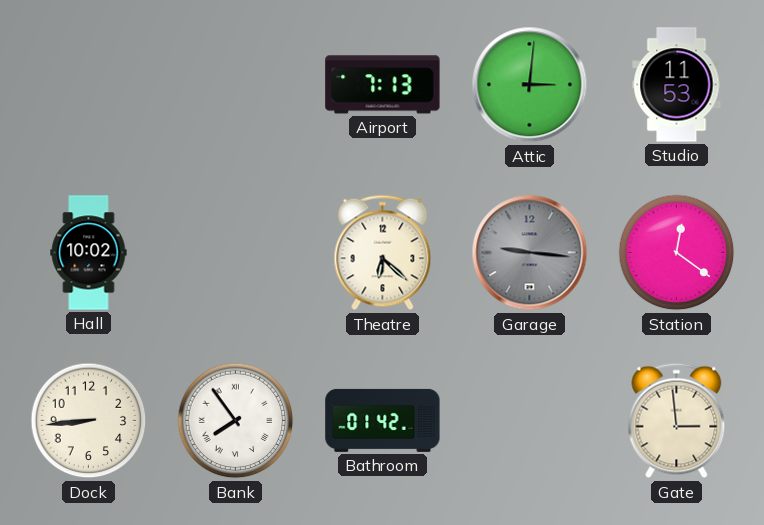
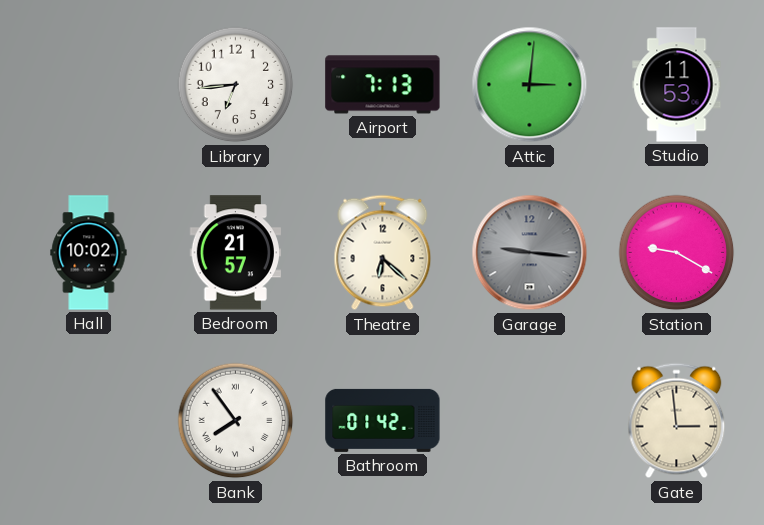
Library: none -> 6:44 (236, 85)
Bedroom: none -> 21:57 (235, 253)
Station: 12:21 -> 9:20 (677, 253)
Dock: 8:44 -> none (89, 421)
